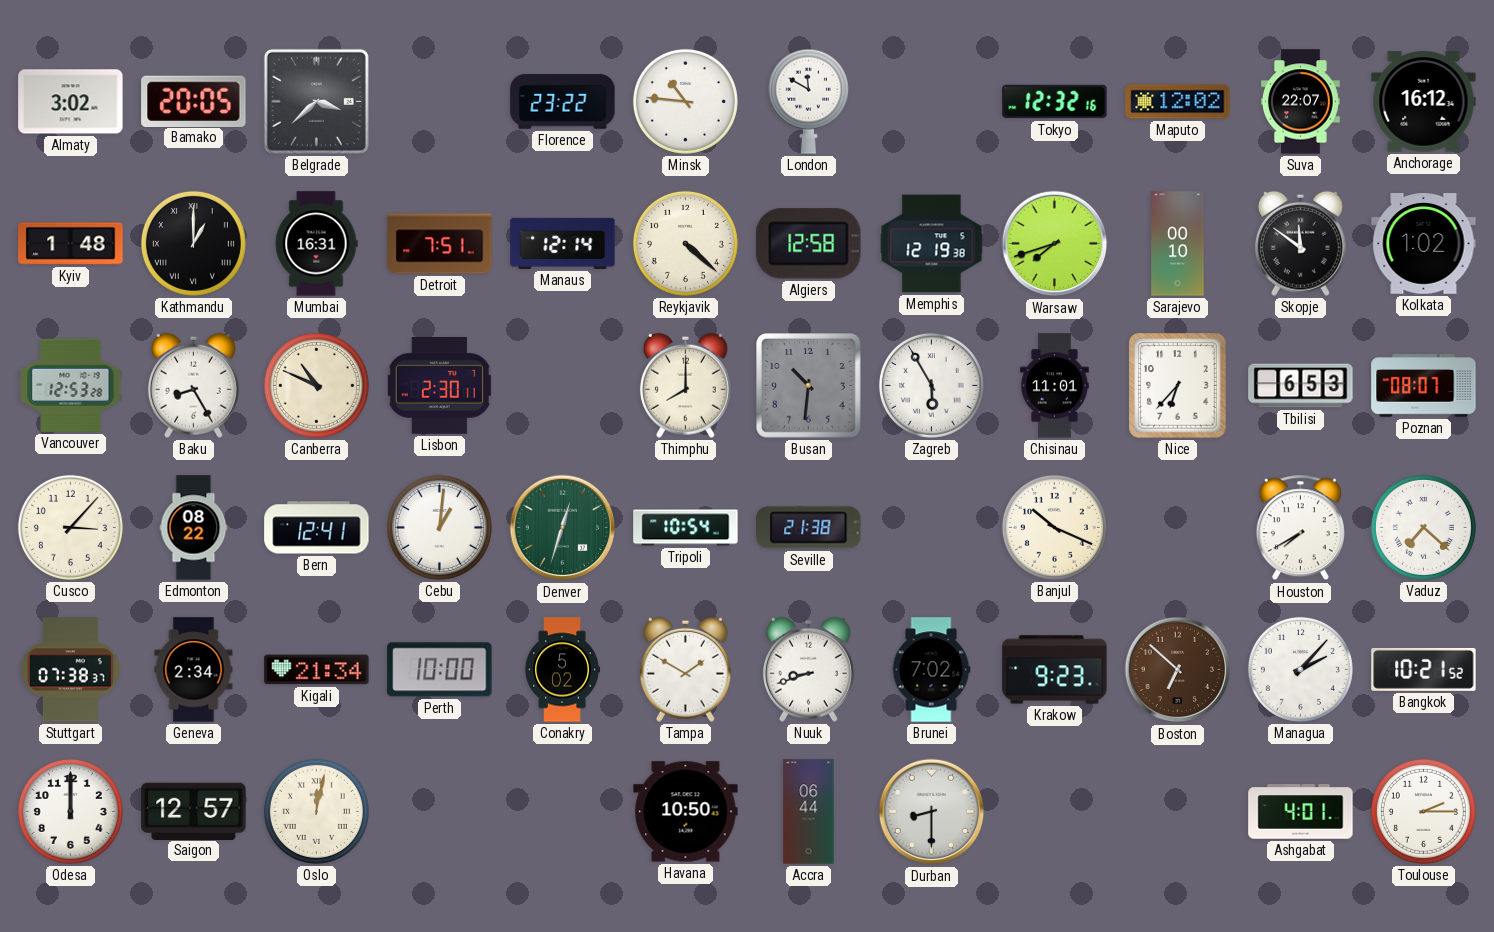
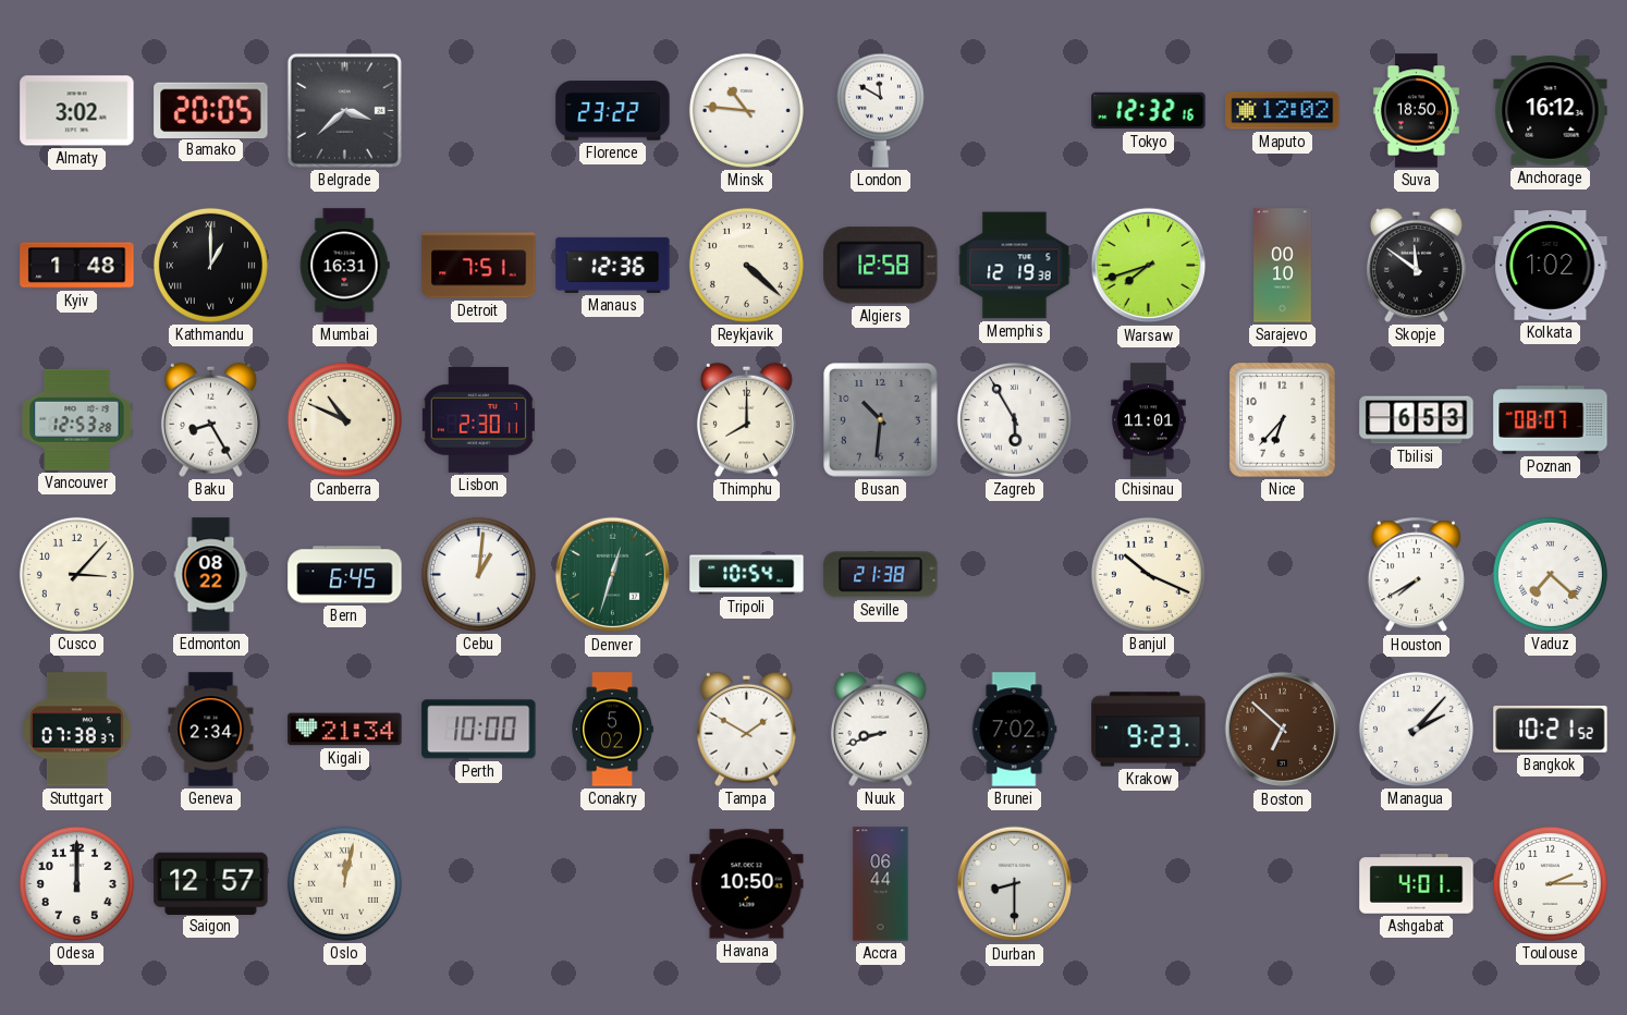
Suva: 22:07 -> 18:50 (1416, 111)
Manaus: 12:14 -> 12:36 (613, 265)
Bern: 12:41 -> 6:45 (345, 575)
